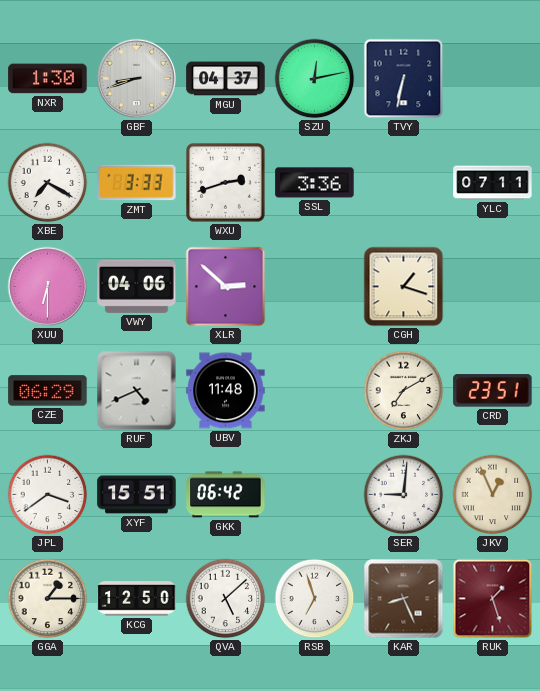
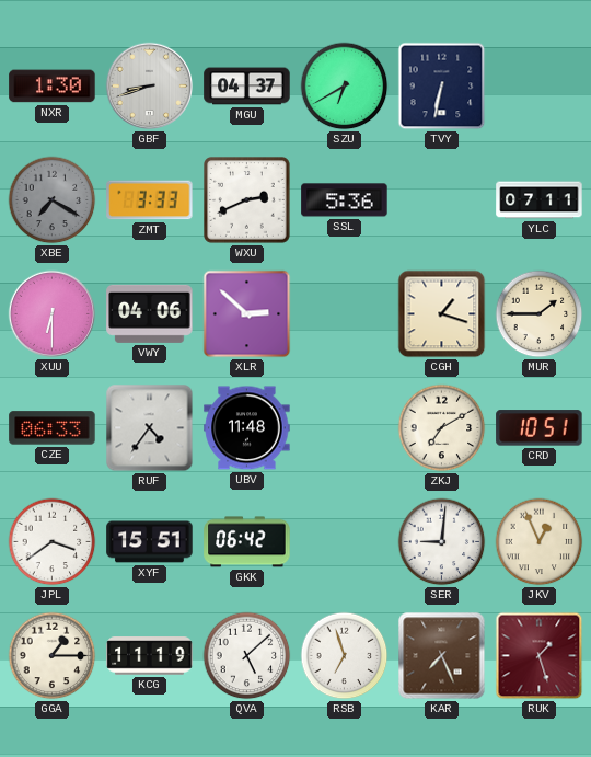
SZU: 12:13 -> 6:40 (345, 87)
XBE dial: white -> grey (53, 200)
WXU: 2:42 -> 2:41 (247, 200)
SSL: 3:36 -> 5:36 (345, 200)
MUR: none -> 1:45 (540, 314)
CZE: 06:29 -> 06:33 (53, 428)
RUF: 4:41 -> 4:36 (150, 428)
CRD: 23:51 -> 10:51 (540, 428)
KCG: 12:50 -> 11:19 (150, 656)
KAR: 8:26 -> 7:26 (442, 656)
